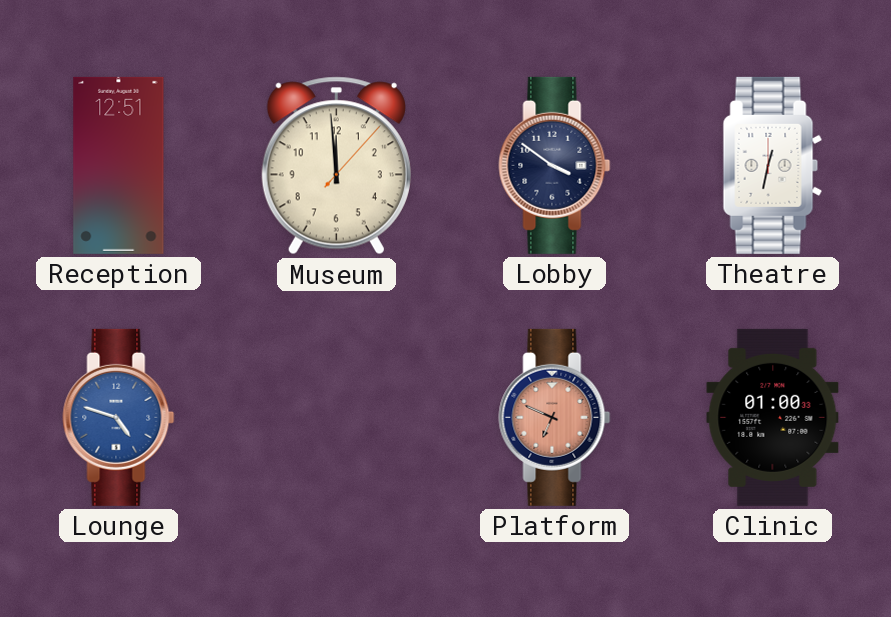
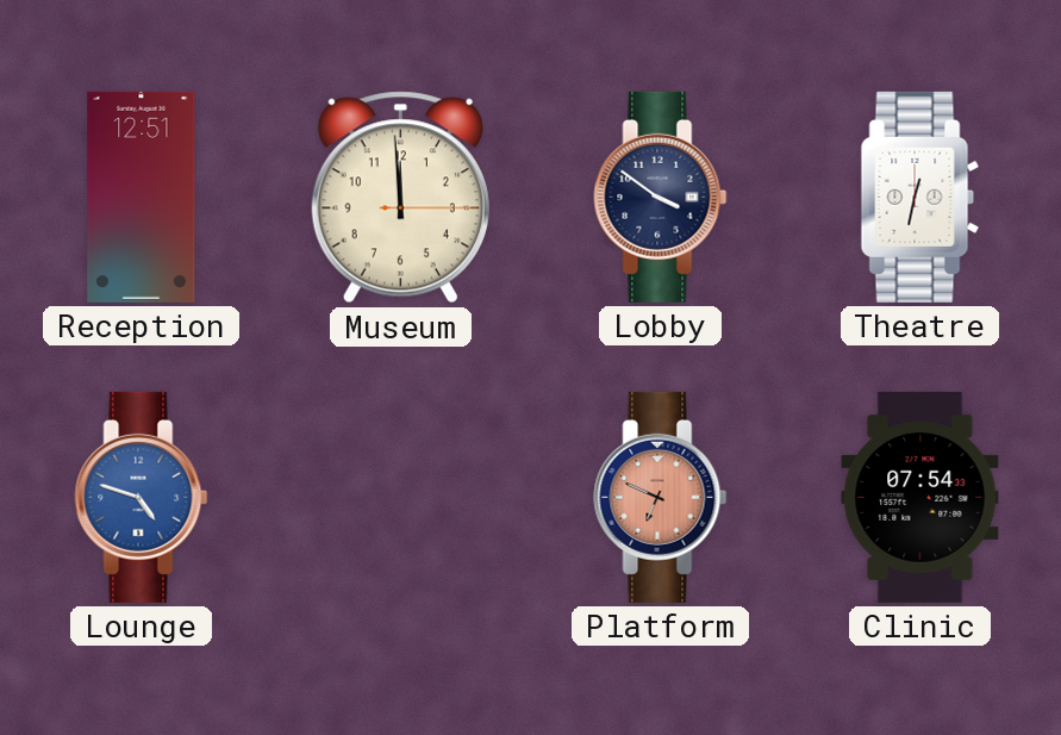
Museum: 11:59:07 -> 11:59:15 (400, 198)
Clinic: 01:00 -> 07:54 (920, 497)
